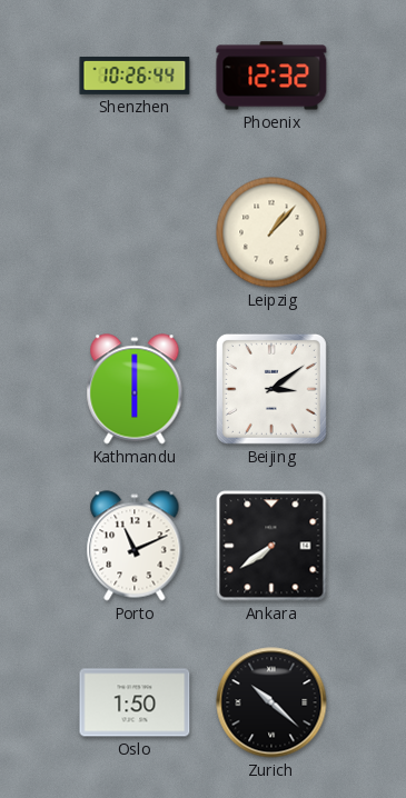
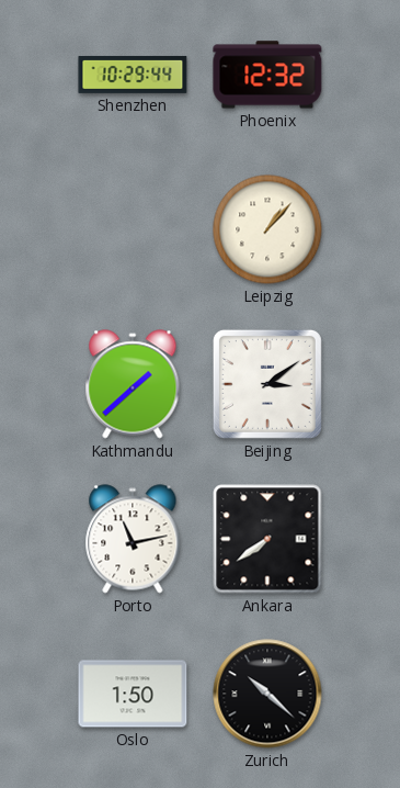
Shenzhen: 10:26 -> 10:29 (133, 75)
Kathmandu: 6:00 -> 1:38 (133, 384)
Porto: 11:11 -> 11:13 (133, 539)
